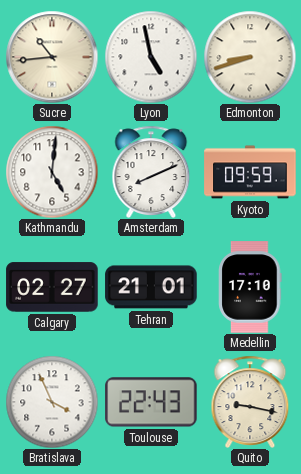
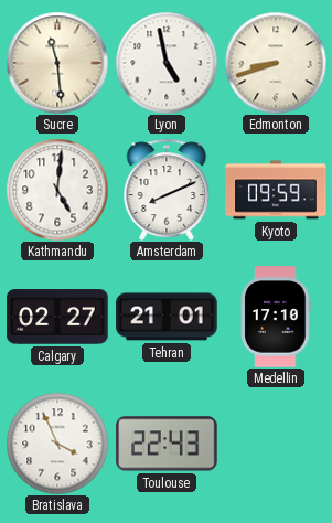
Sucre: 10:44 -> 11:29 (57, 63)
Quito: 9:17 -> none (250, 401)
